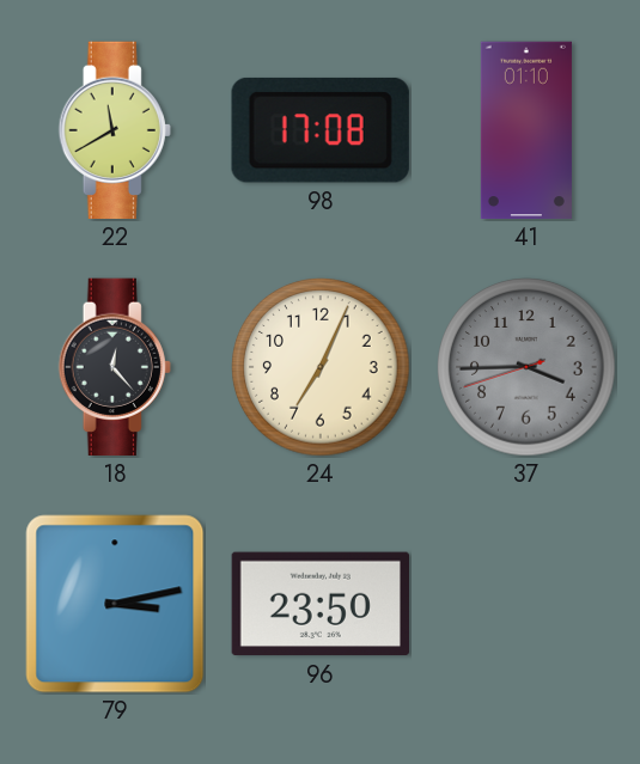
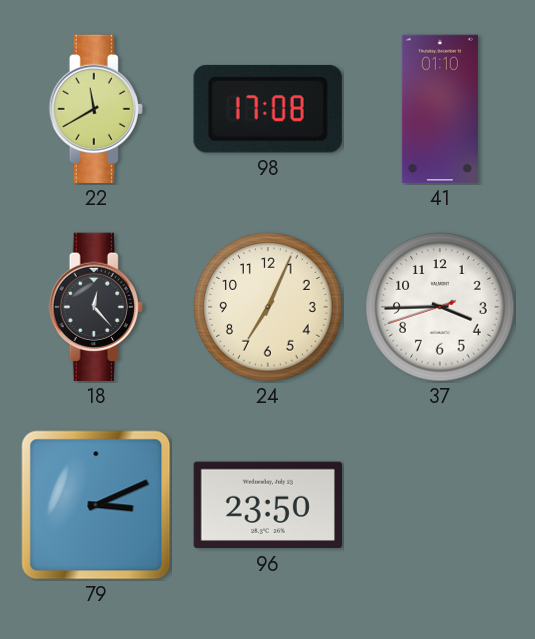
37 dial: grey -> white (440, 307)
79: 3:13 -> 3:11 (96, 505)
